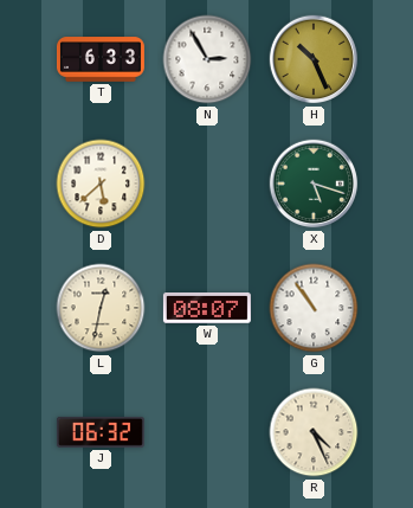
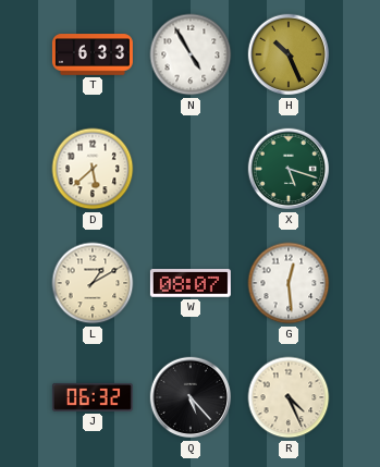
N: 2:55 -> 4:55 (191, 54)
L: 12:32 -> 1:10 (93, 283)
G: 10:54 -> 12:29 (289, 283)
Q: none -> 5:23 (191, 397)
